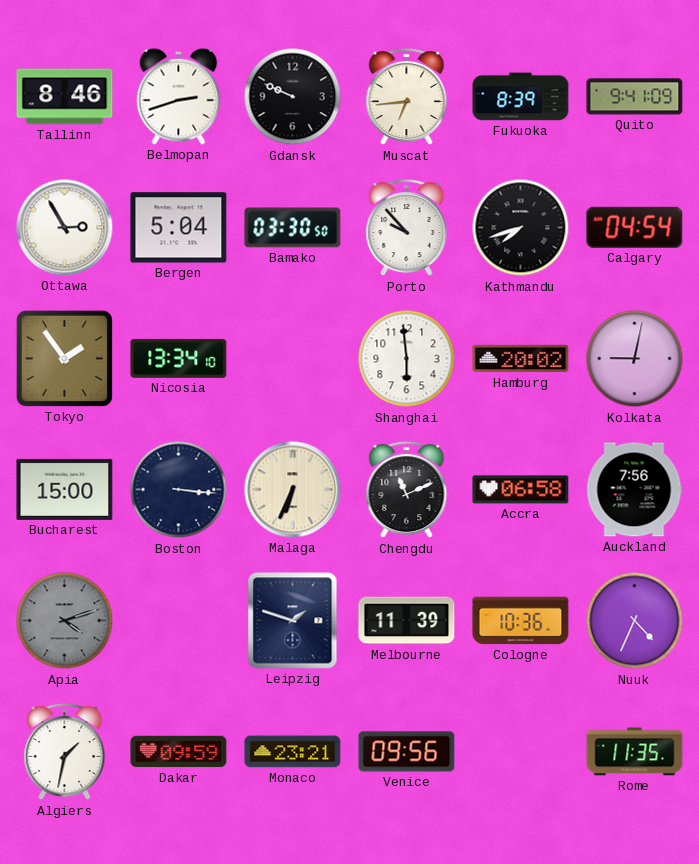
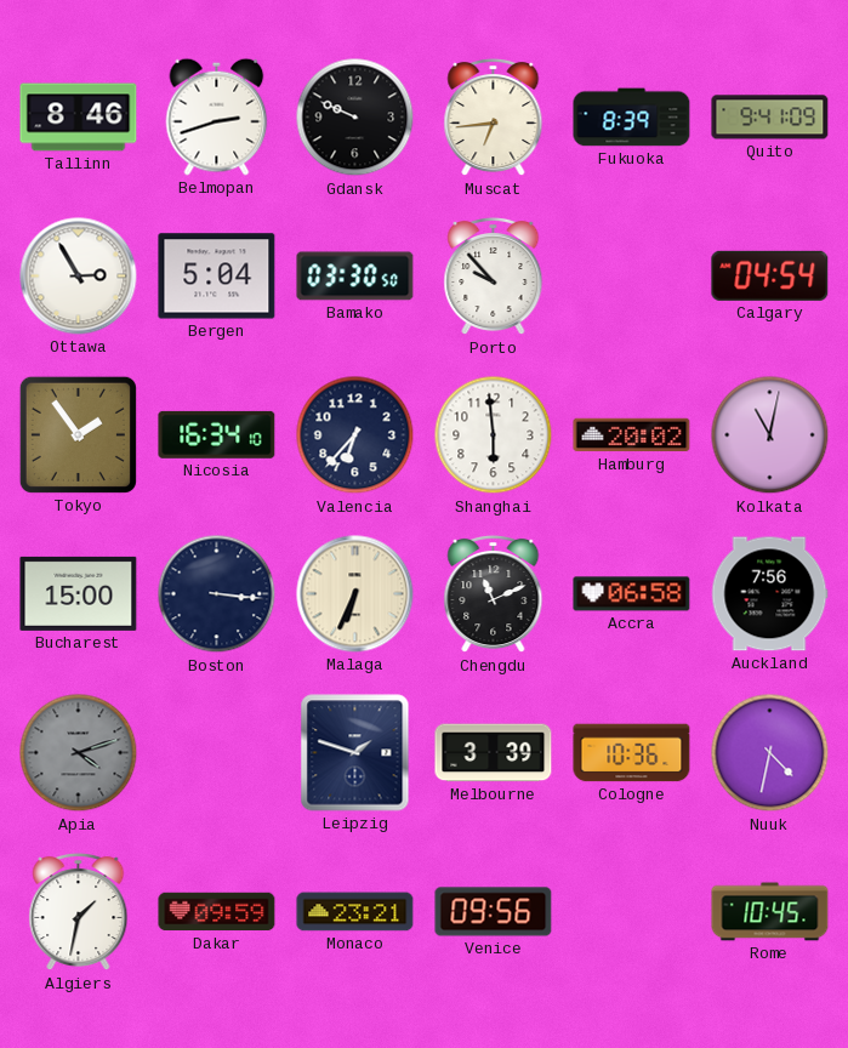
Kathmandu: 7:42 -> none (521, 228)
Nicosia: 13:34 -> 16:34 (217, 434)
Valencia: none -> 6:37 (355, 435)
Kolkata: 9:02 -> 11:02 (770, 435)
Melbourne: 11:39 -> 3:39 (494, 753)
Nuuk: 4:34 -> 4:32 (770, 753)
Rome: 11:35 -> 10:45 (770, 912)
